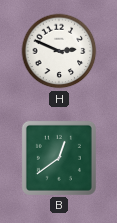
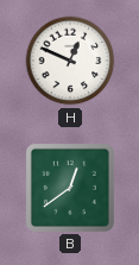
H: 2:49 -> 12:49 (70, 61)
